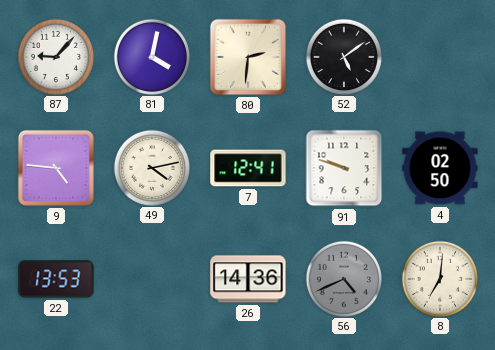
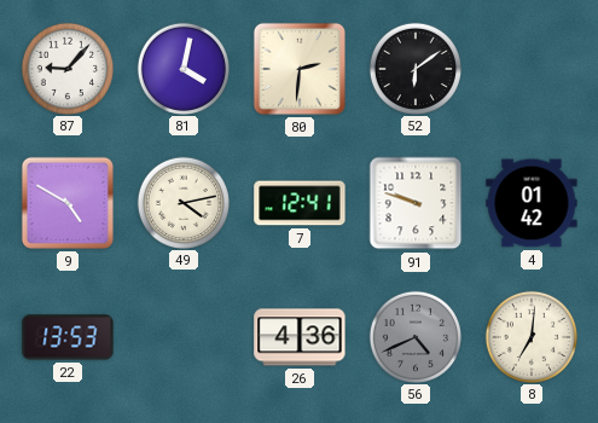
52: 5:09 -> 6:09 (414, 68)
9: 4:46 -> 4:50 (68, 203)
4: 02:50 -> 01:42 (532, 203)
26: 14:36 -> 4:36 (300, 337)
